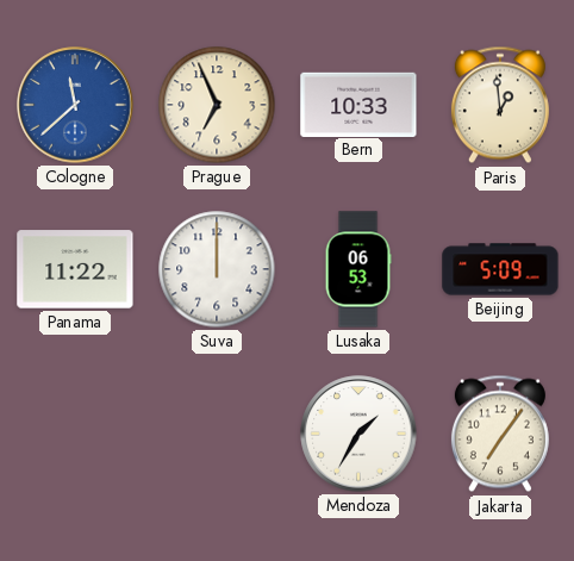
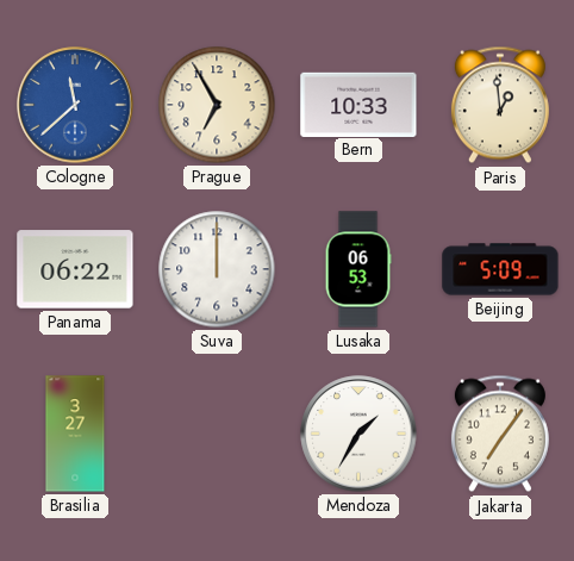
Prague: 6:56 -> 6:55 (217, 105)
Panama: 11:22 -> 06:22 (75, 269)
Brasilia: none -> 3:27 (75, 434)
